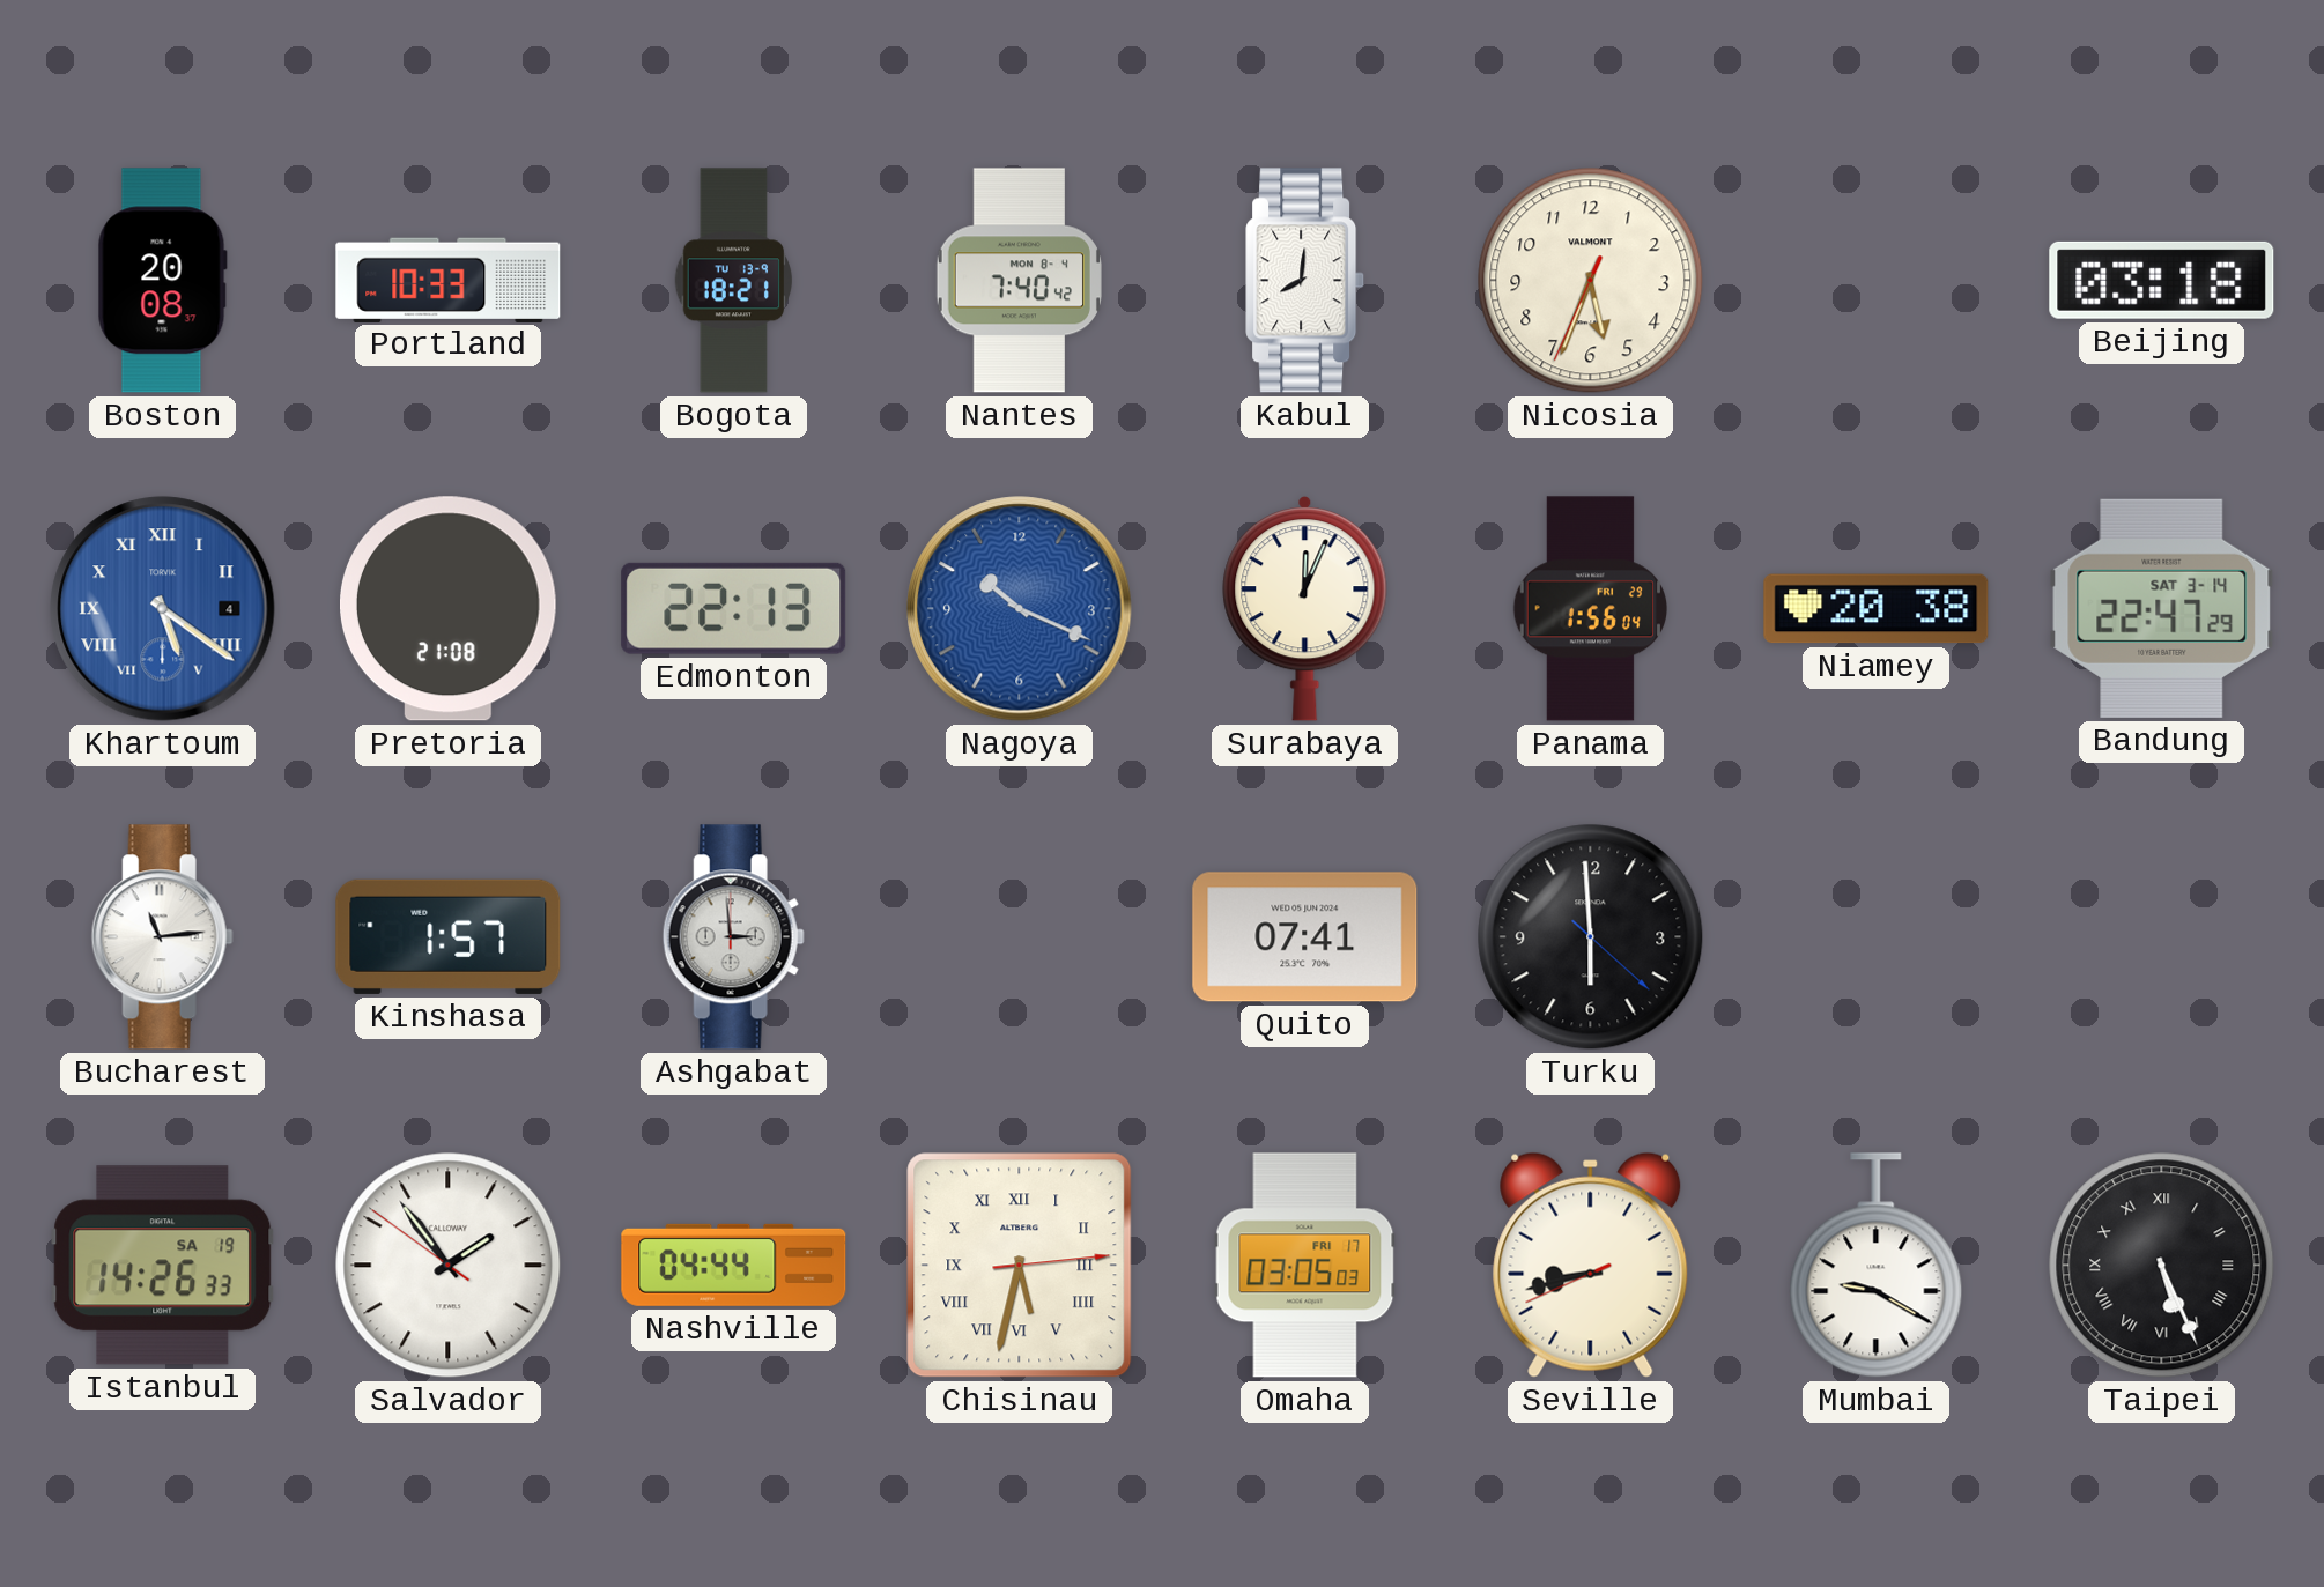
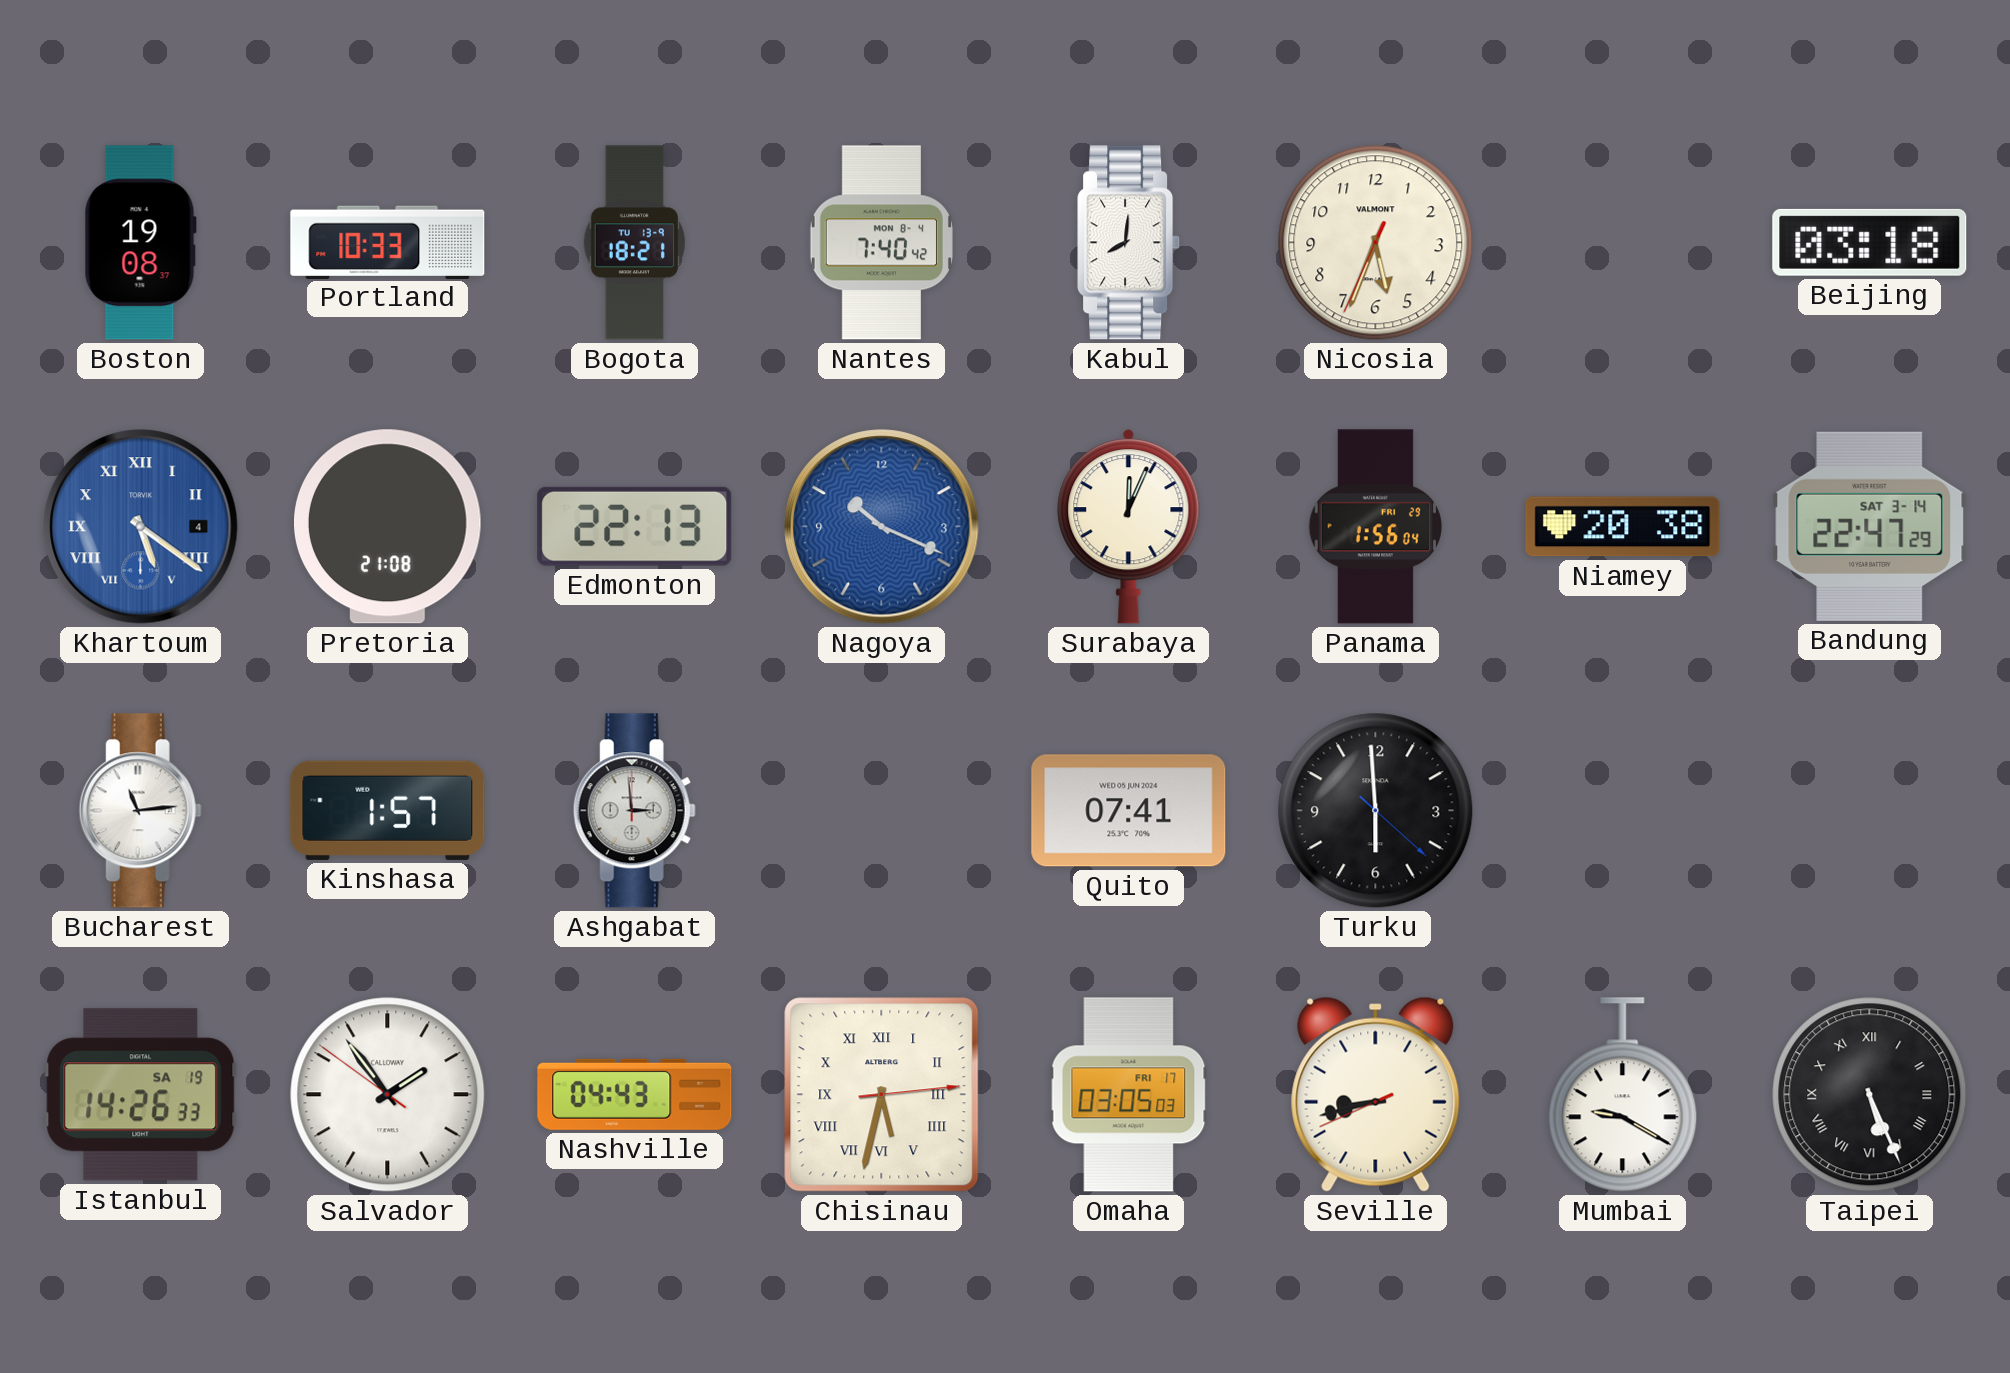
Boston: 20:08 -> 19:08 (140, 243)
Nashville: 04:44 -> 04:43 (635, 1094)
